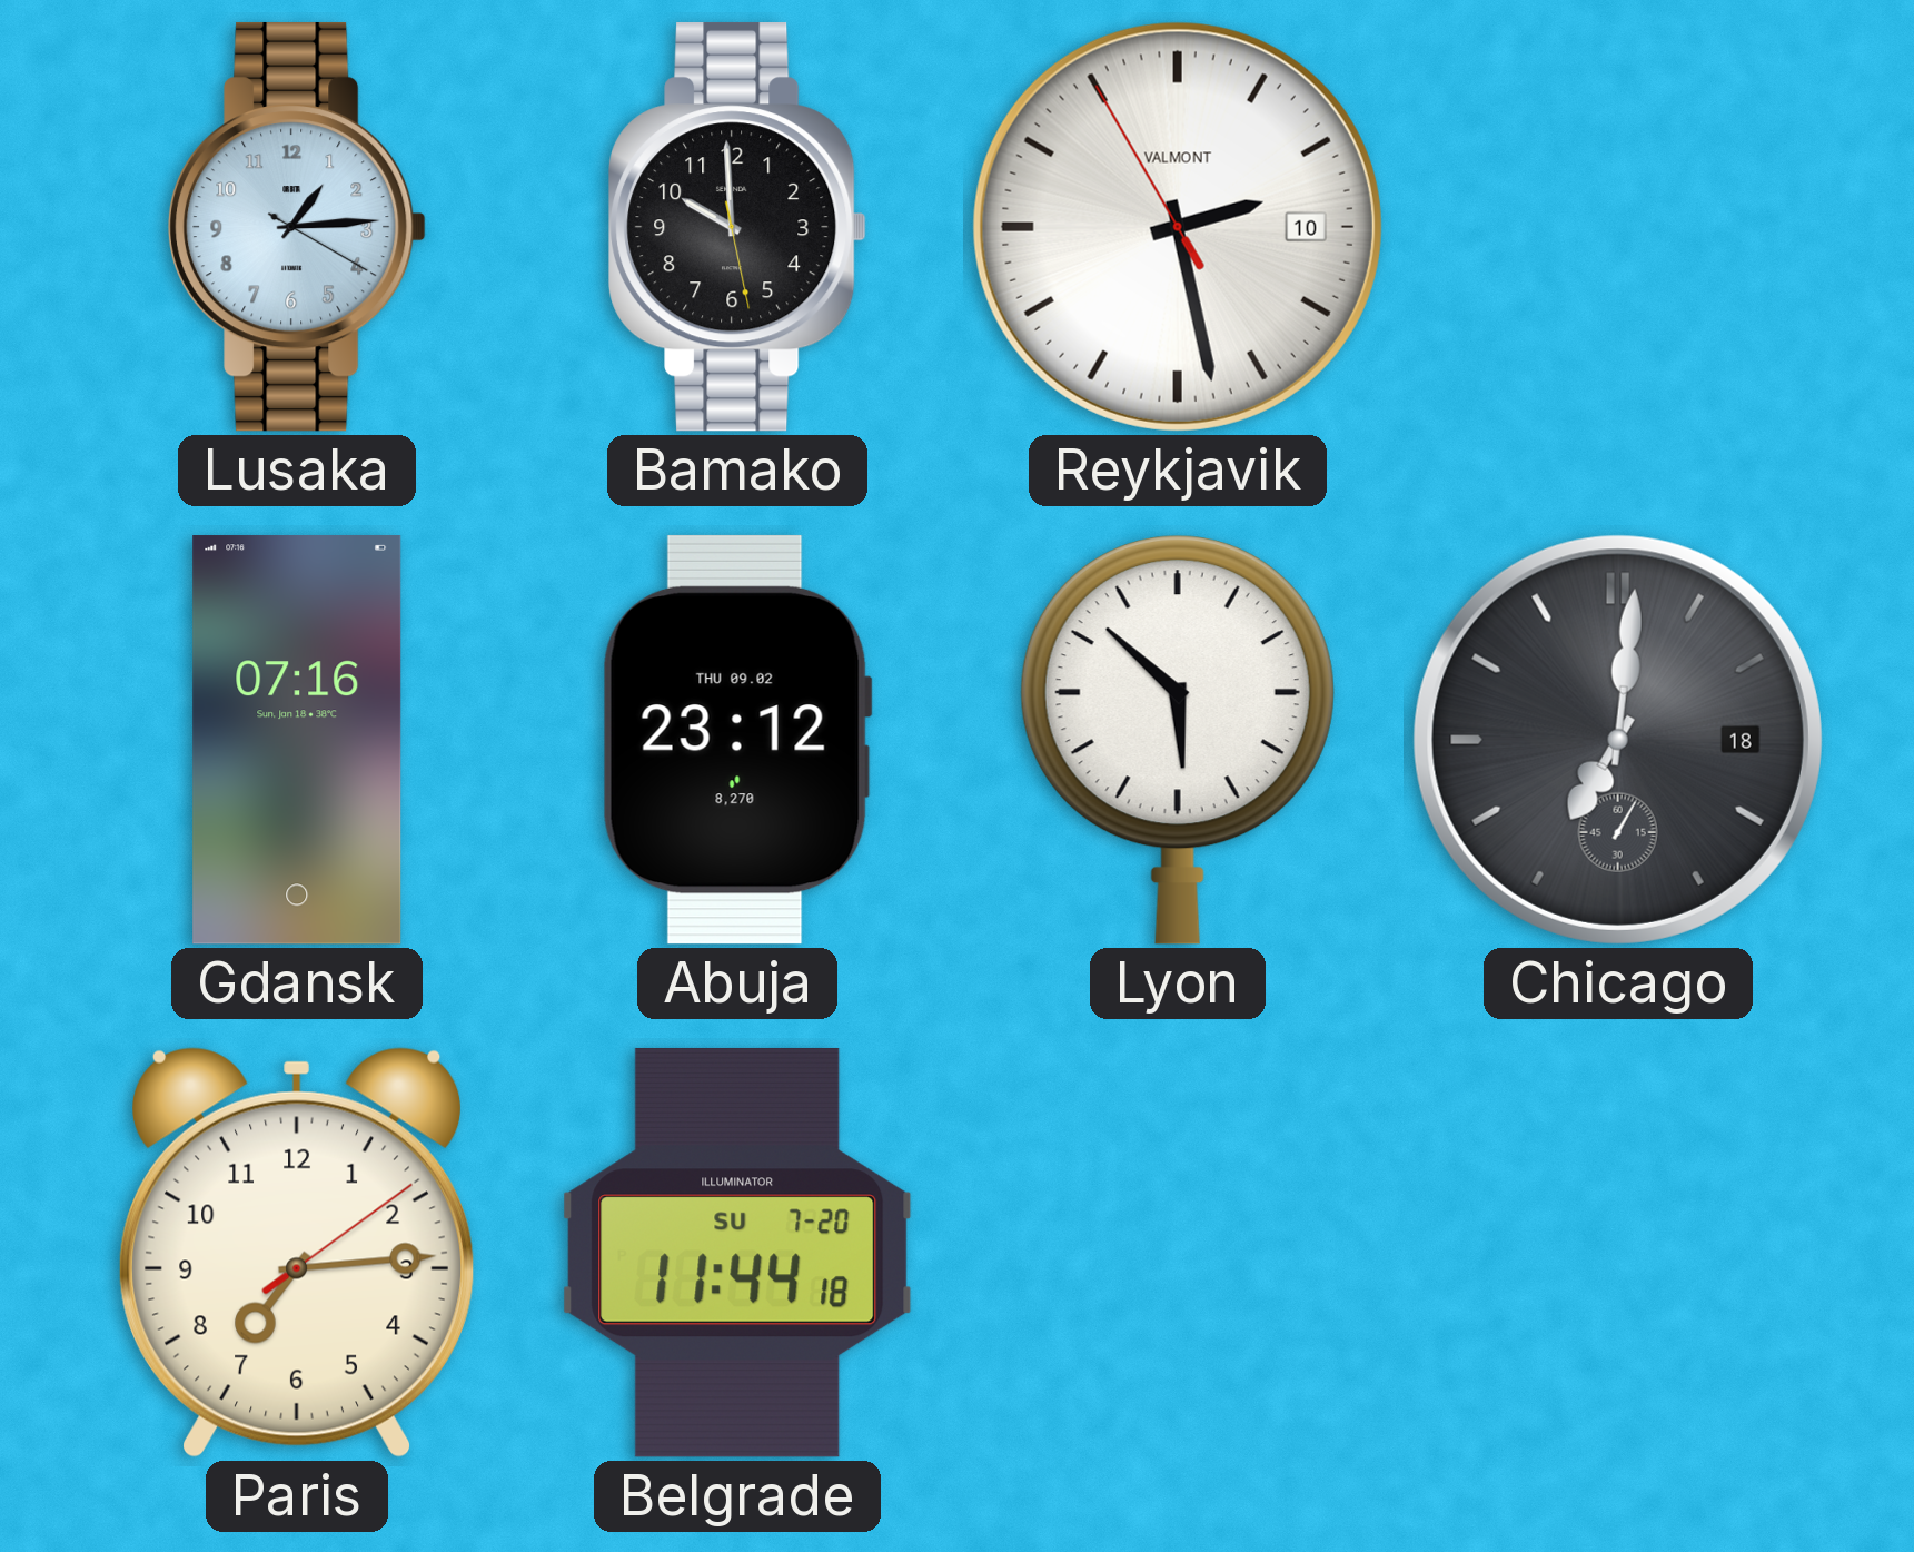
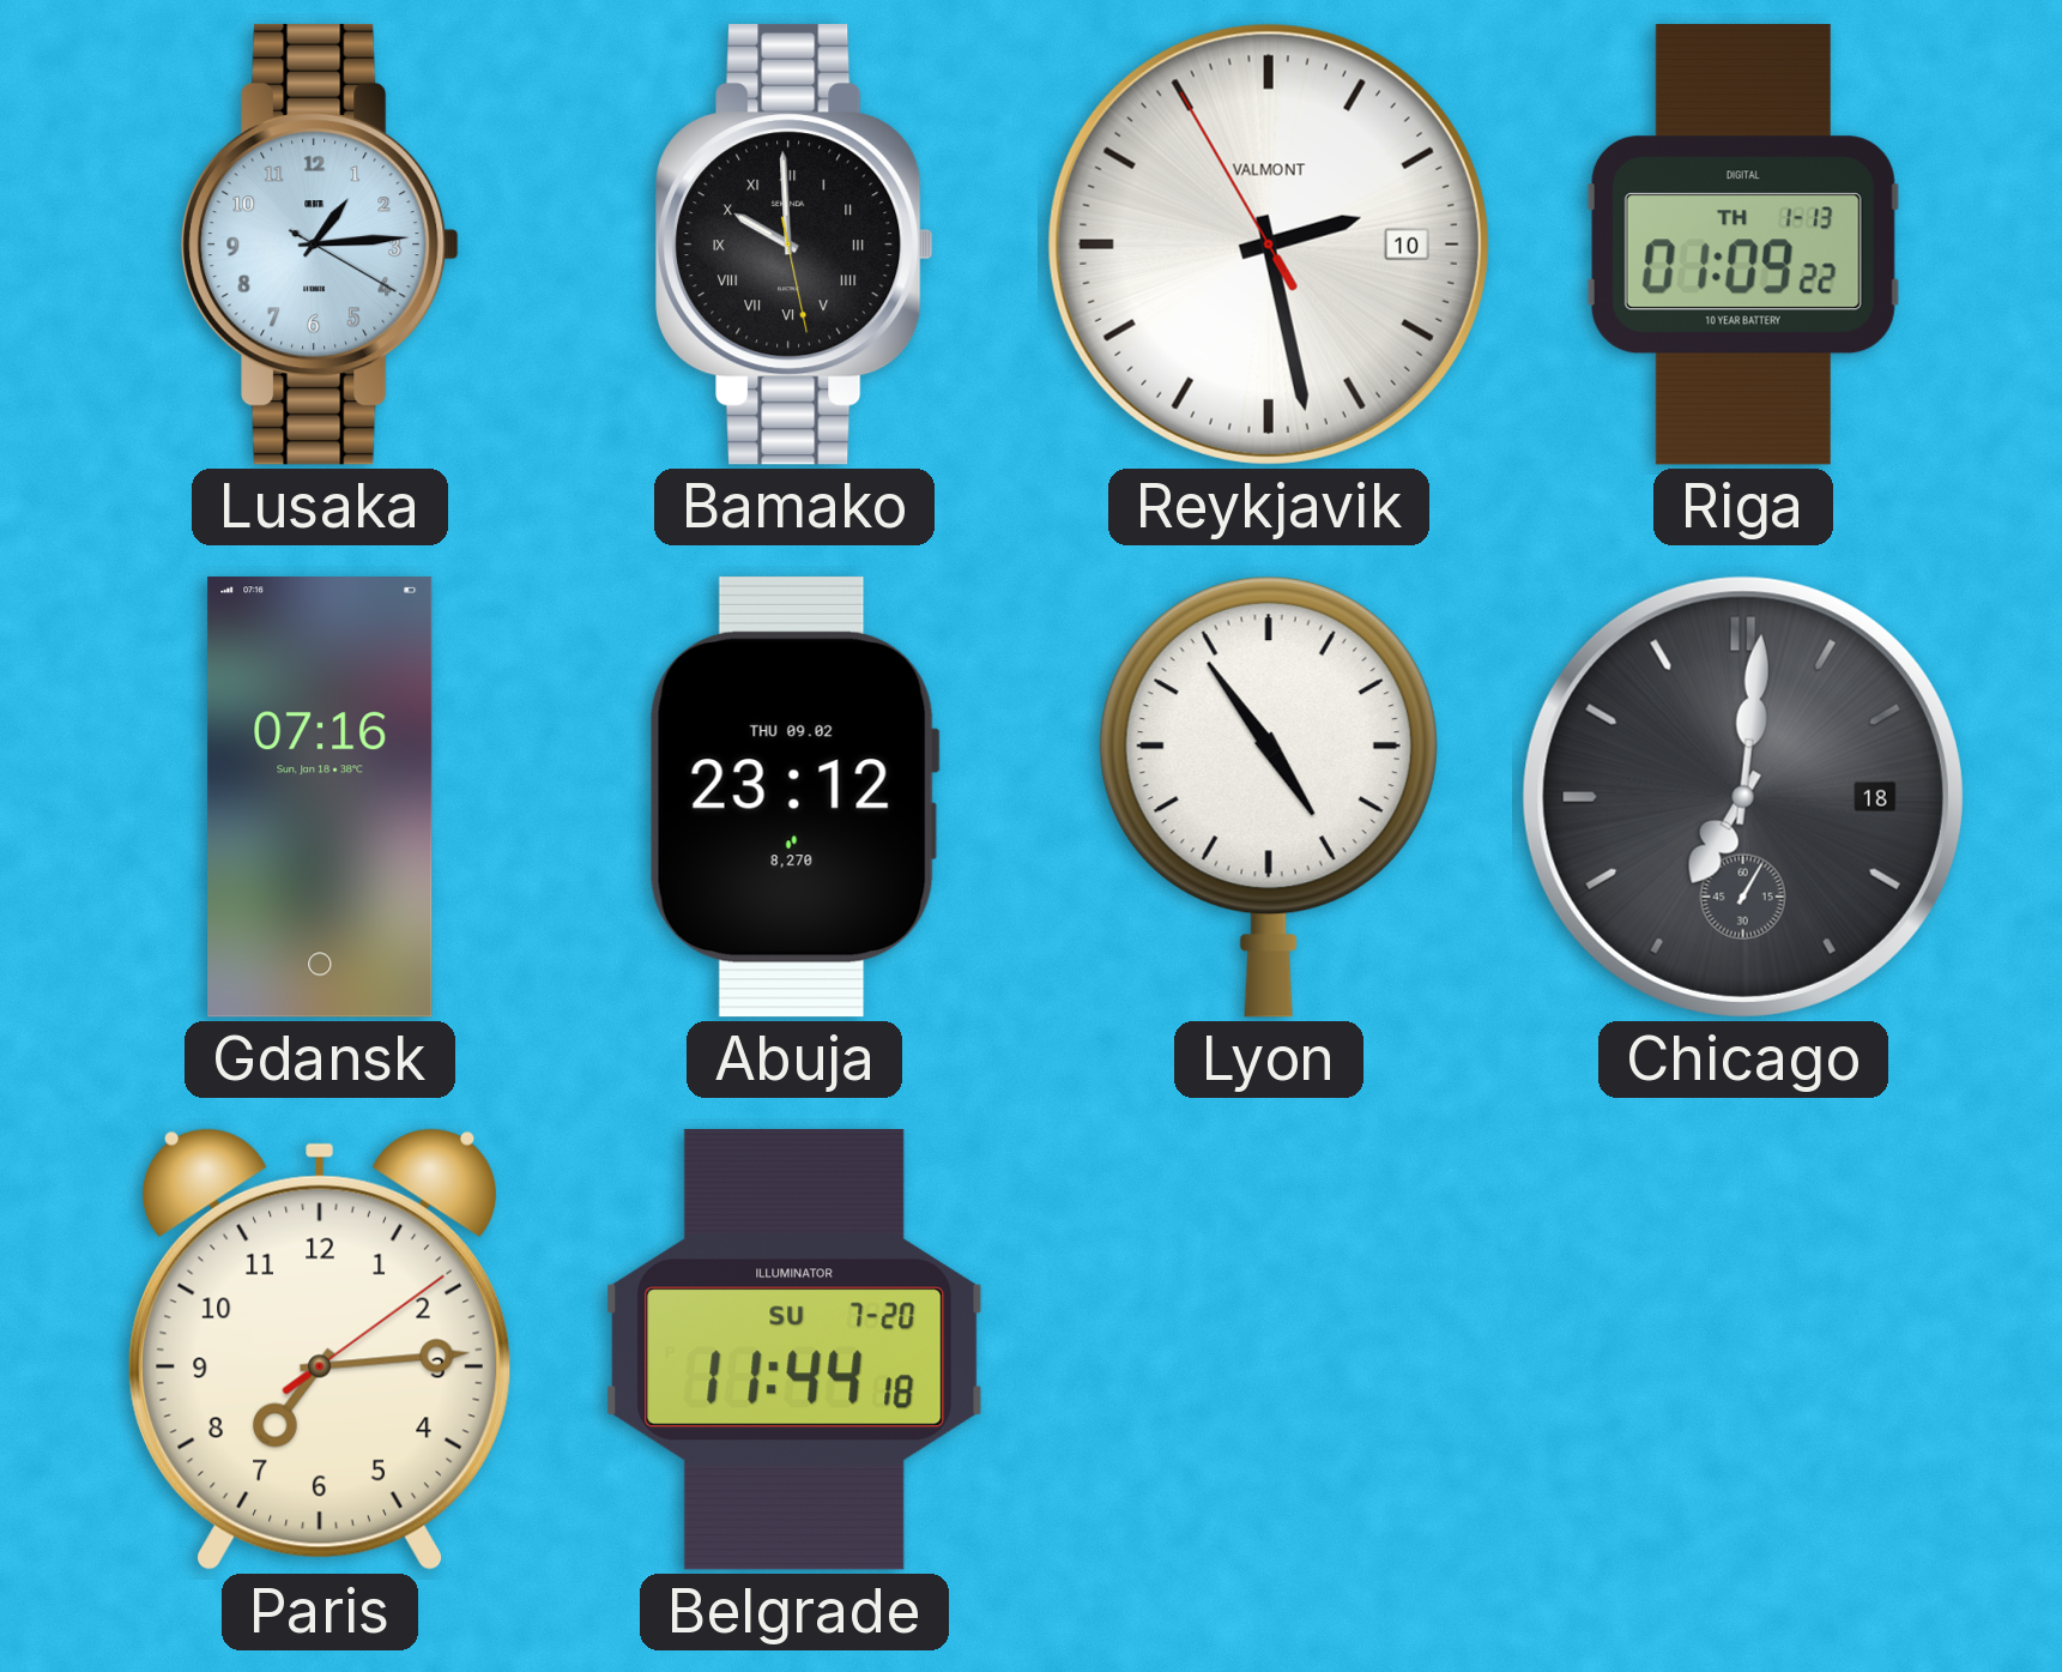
Bamako numerals: Arabic -> Roman (794, 245)
Riga: none -> 01:09 (1743, 245)
Lyon: 5:52 -> 4:54 (1269, 797)
